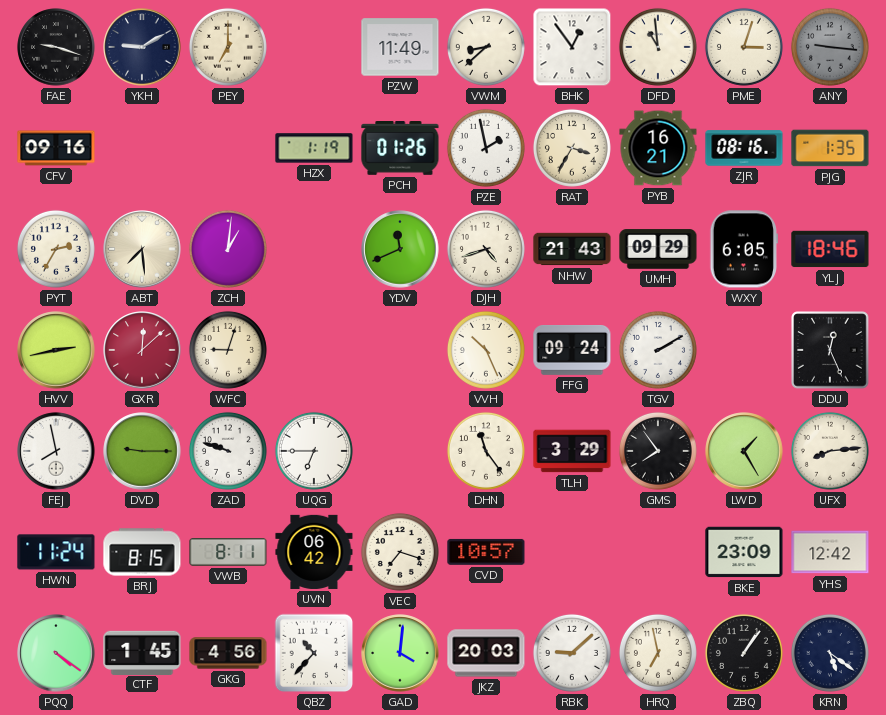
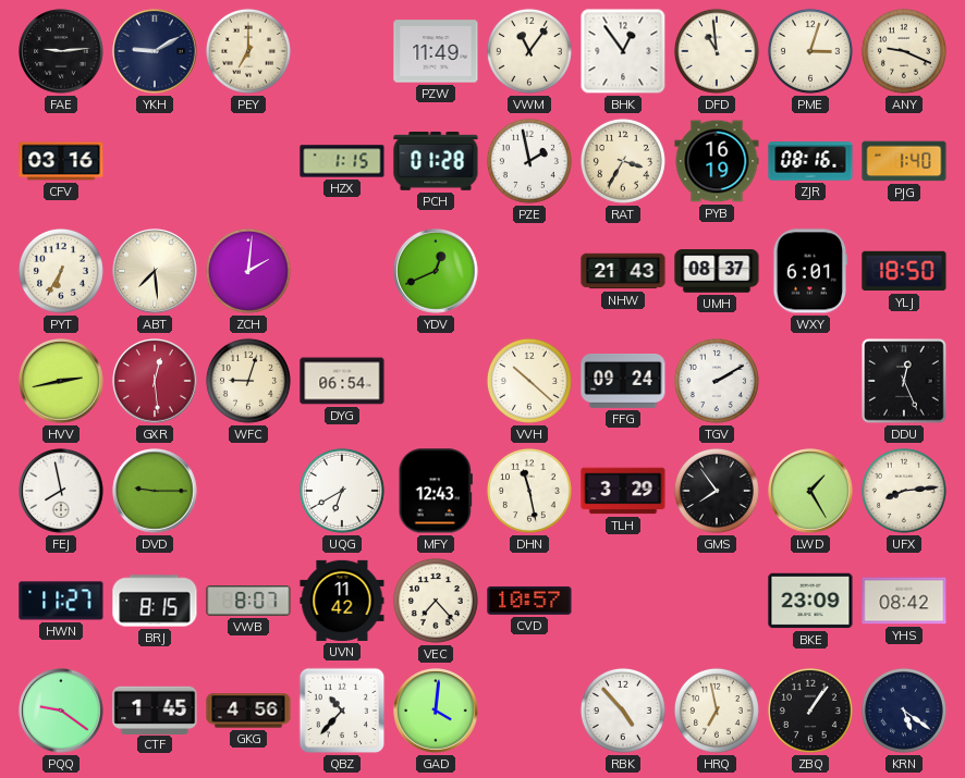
FAE: 9:18 -> 9:14 (61, 51)
VWM: 8:38 -> 11:06 (529, 51)
ANY: 9:16 -> 9:19 (904, 51)
ANY dial: grey -> cream (904, 51)
CFV: 09:16 -> 03:16 (61, 161)
HZX: 1:19 -> 1:15 (342, 161)
PCH: 01:26 -> 01:28 (436, 161)
PYB: 16:21 -> 16:19 (717, 161)
PJG: 1:35 -> 1:40 (904, 161)
PYT: 2:35 -> 6:35 (61, 271)
ZCH: 1:01 -> 2:01 (248, 271)
YDV: 11:41 -> 12:41 (436, 271)
DJH: 4:42 -> none (486, 249)
UMH: 09:29 -> 08:37 (717, 271)
WXY: 6:05 -> 6:01 (809, 271)
YLJ: 18:46 -> 18:50 (904, 271)
GXR: 12:08 -> 12:29 (155, 381)
DYG: none -> 06:54 (342, 381)
VVH: 10:26 -> 10:22 (529, 381)
ZAD: 9:48 -> none (228, 451)
UQG: 6:45 -> 6:40 (342, 491)
MFY: none -> 12:43 (436, 491)
DHN: 11:24 -> 11:28 (529, 491)
HWN: 11:24 -> 11:27 (61, 601)
VWB: 8:11 -> 8:07 (248, 602)
UVN: 06:42 -> 11:42 (342, 601)
VEC: 7:18 -> 7:23 (436, 601)
YHS: 12:42 -> 08:42 (904, 601)
PQQ: 4:21 -> 9:21 (61, 711)
JKZ: 20:03 -> none (486, 653)
RBK: 9:08 -> 4:53 (623, 711)
